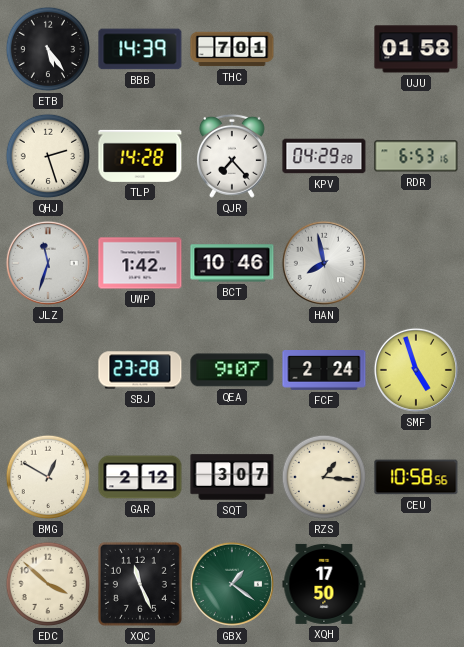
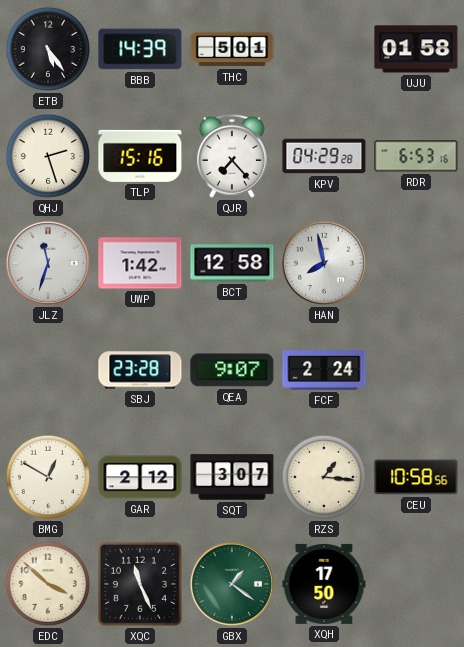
THC: 7:01 -> 5:01 (232, 49)
TLP: 14:28 -> 15:16 (140, 156)
BCT: 10:46 -> 12:58 (232, 263)
SMF: 4:57 -> none (416, 370)
